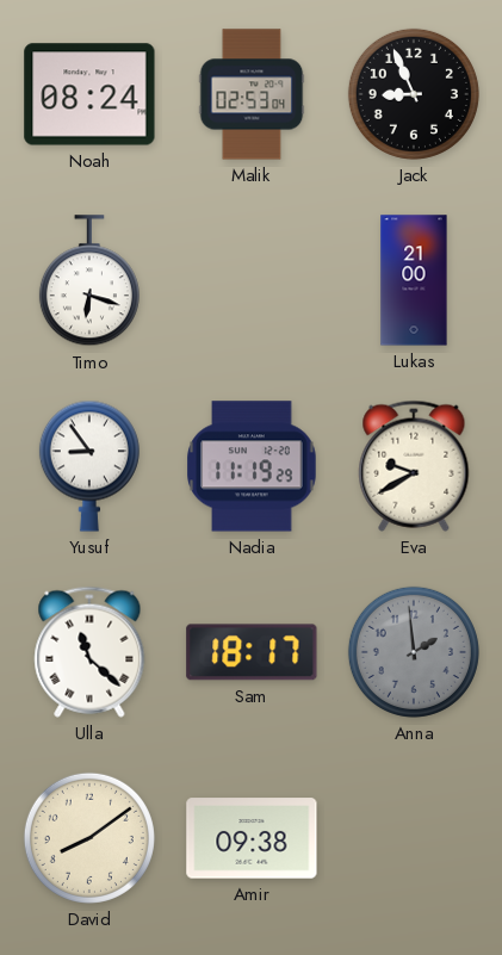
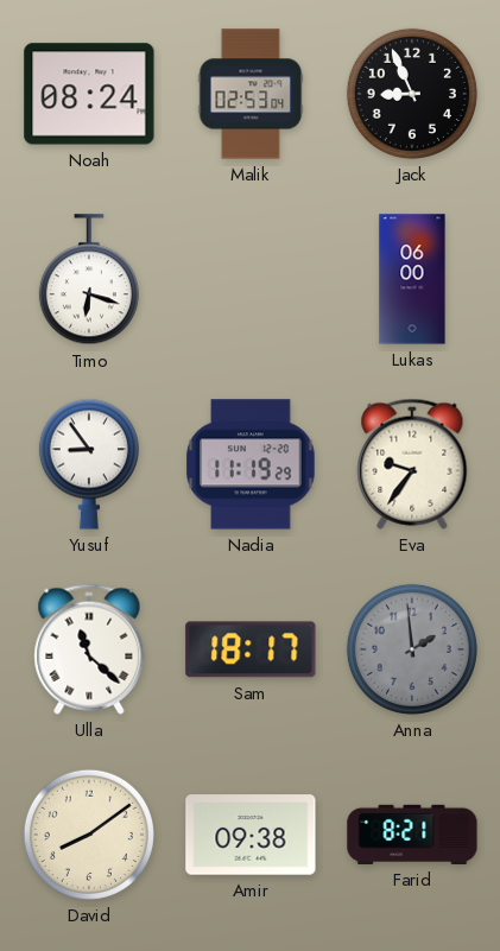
Lukas: 21:00 -> 06:00 (412, 279)
Eva: 9:40 -> 9:36 (412, 464)
Farid: none -> 8:21 (412, 835)
